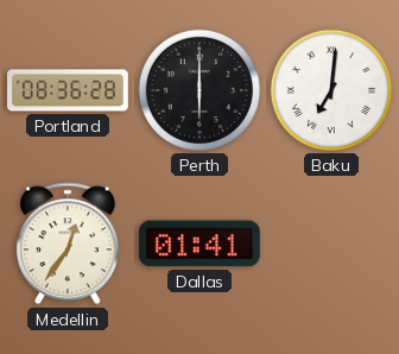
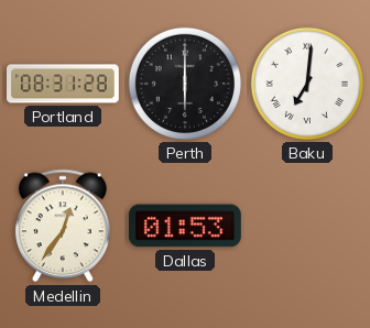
Portland: 08:36 -> 08:31 (64, 84)
Dallas: 01:41 -> 01:53 (185, 226)
